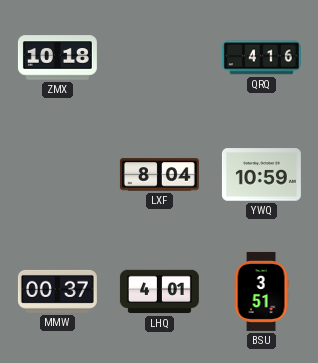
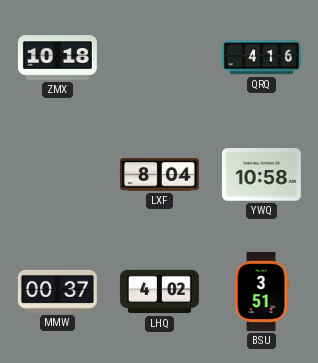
YWQ: 10:59 -> 10:58 (261, 175)
LHQ: 4:01 -> 4:02 (159, 292)
